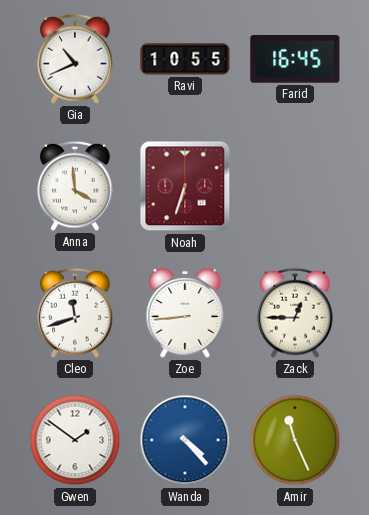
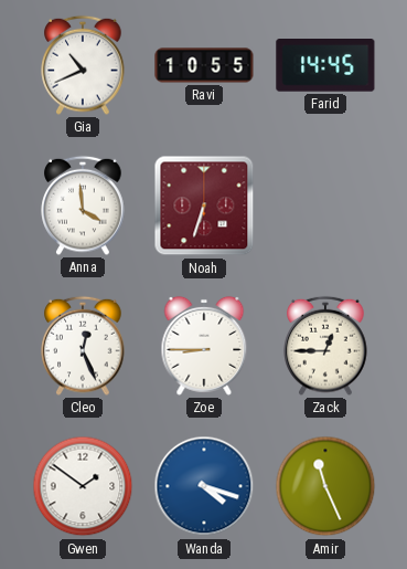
Farid: 16:45 -> 14:45 (325, 65)
Cleo: 11:42 -> 12:26 (83, 346)
Zoe: 8:44 -> 8:45 (204, 346)
Wanda: 4:23 -> 4:18 (204, 486)
